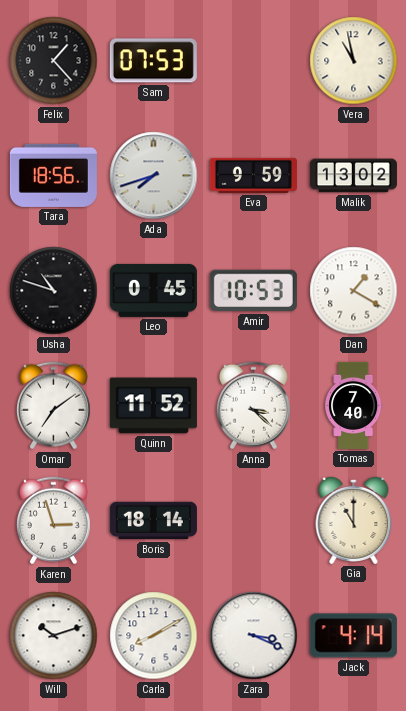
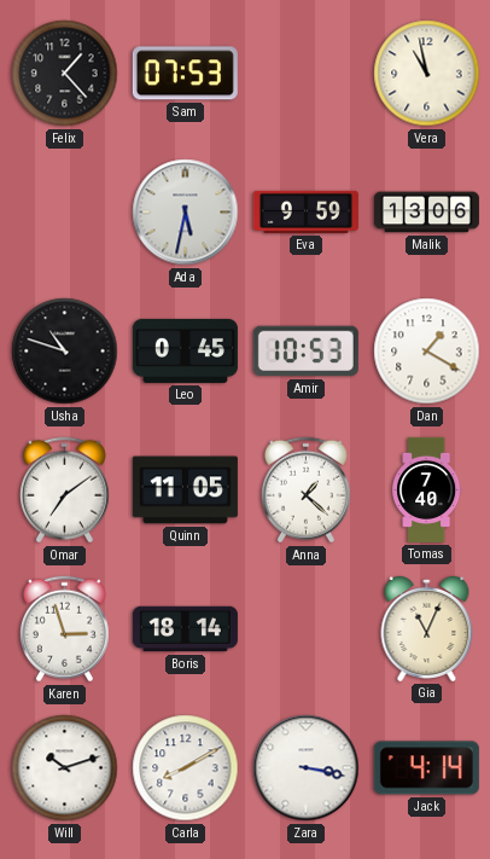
Tara: 18:56 -> none (53, 175)
Ada: 7:42 -> 5:32 (186, 213)
Malik: 13:02 -> 13:06 (426, 213)
Quinn: 11:52 -> 11:05 (185, 491)
Anna: 3:22 -> 1:22 (305, 491)
Gia: 11:00 -> 11:04 (427, 628)
Zara: 3:19 -> 3:17 (307, 768)
